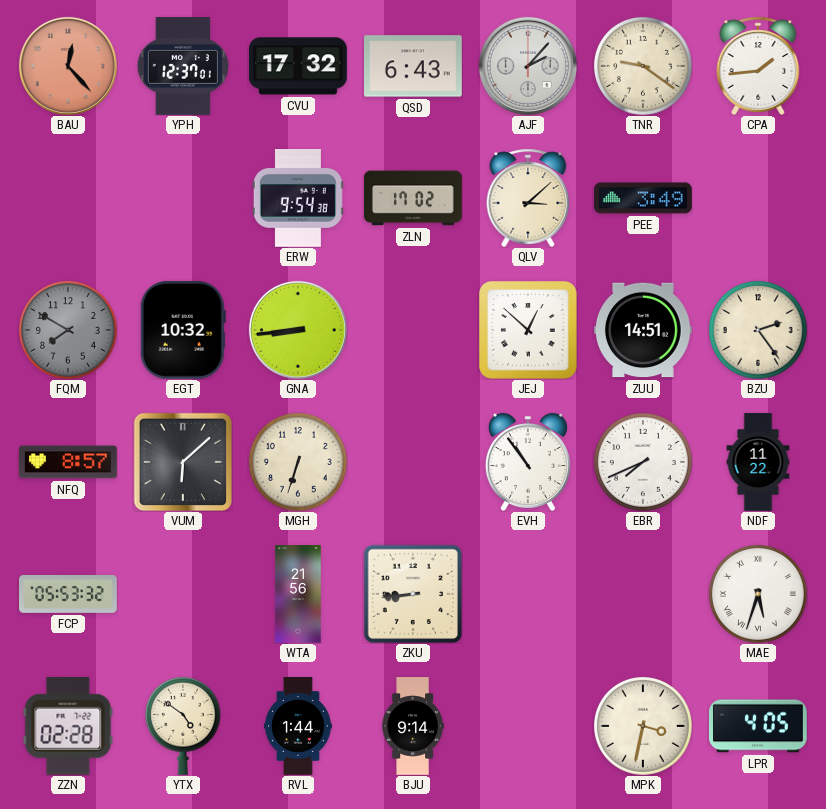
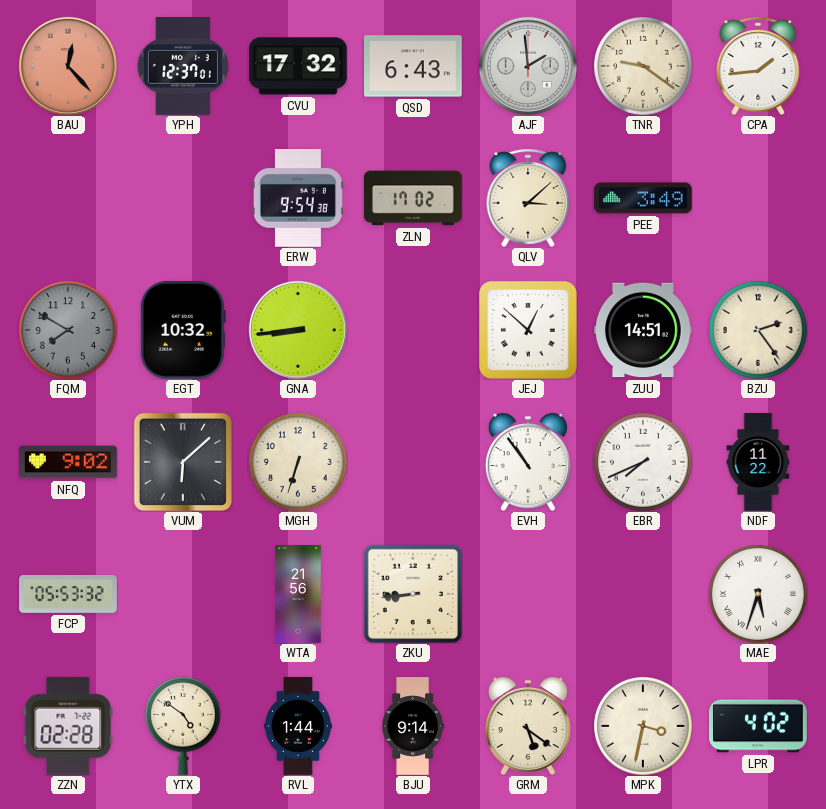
AJF: 2:07 -> 1:59 (528, 66)
NFQ: 8:57 -> 9:02 (68, 462)
GRM: none -> 5:21 (528, 726)
LPR: 4:05 -> 4:02 (759, 726)
